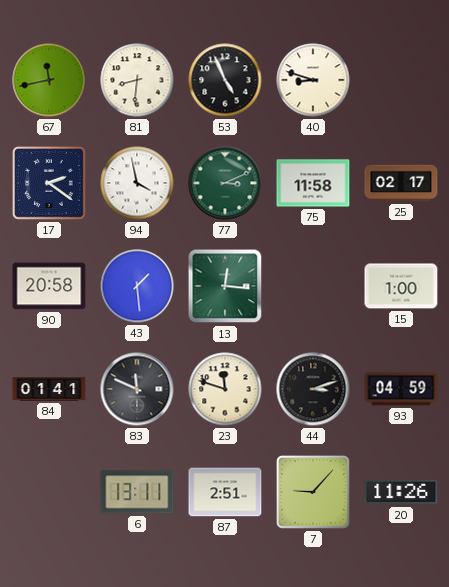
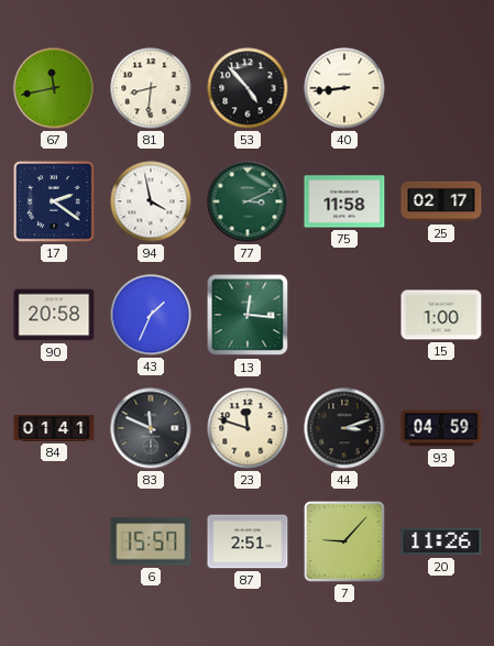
53: 4:56 -> 4:53 (248, 88)
40: 8:48 -> 8:44 (344, 88)
43: 1:29 -> 1:34 (151, 315)
6: 13:11 -> 15:57 (151, 541)
